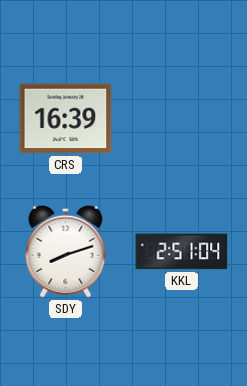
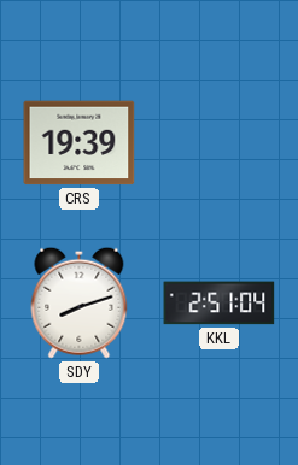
CRS: 16:39 -> 19:39 (80, 143)
